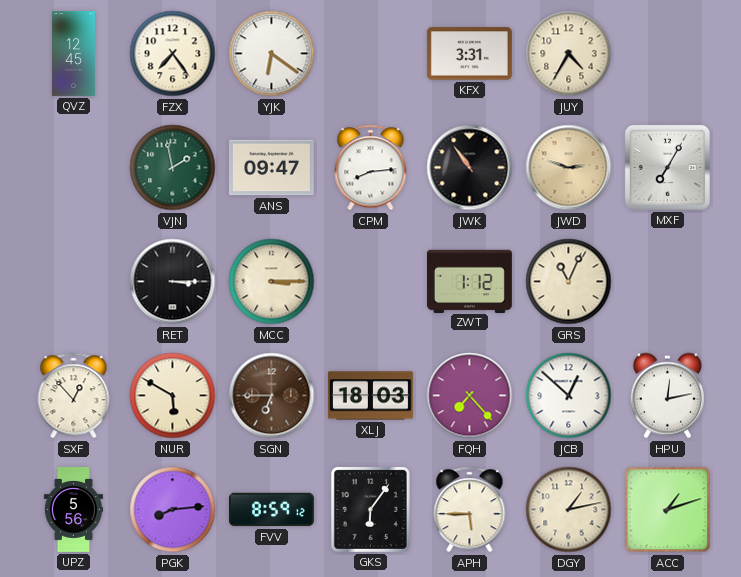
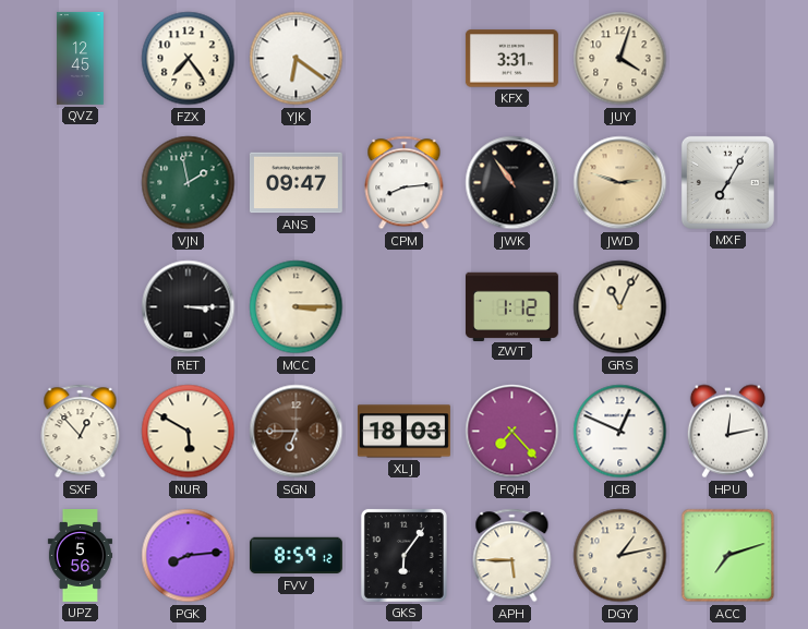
JUY: 4:35 -> 4:03 (620, 59)
JCB: 12:52 -> 12:49 (620, 432)
ACC: 1:12 -> 7:12 (728, 556)
